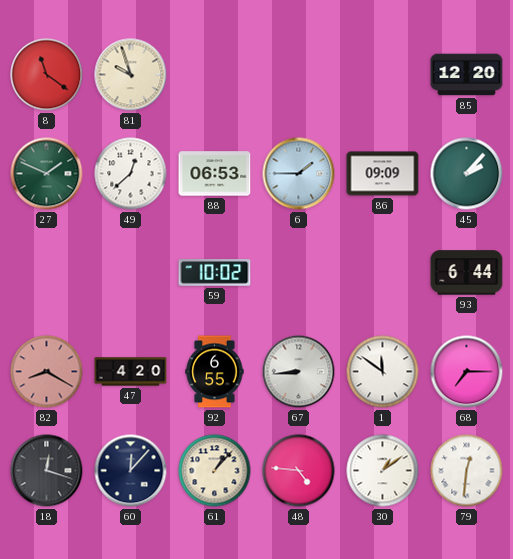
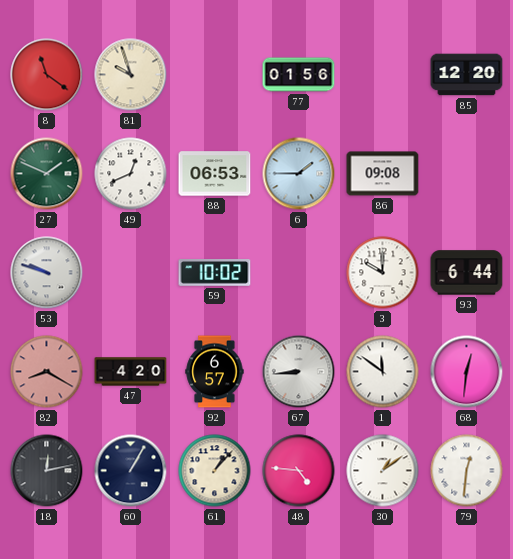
77: none -> 01:56 (299, 75)
49: 12:38 -> 12:41 (131, 174)
86: 09:09 -> 09:08 (383, 174)
45: 2:07 -> none (467, 174)
53: none -> 9:48 (47, 273)
3: none -> 10:00 (383, 273)
92: 6:55 -> 6:57 (215, 372)
68: 7:15 -> 12:31 (467, 372)
18: 12:18 -> 12:13 (47, 471)
60: 12:07 -> 1:05 (131, 471)
